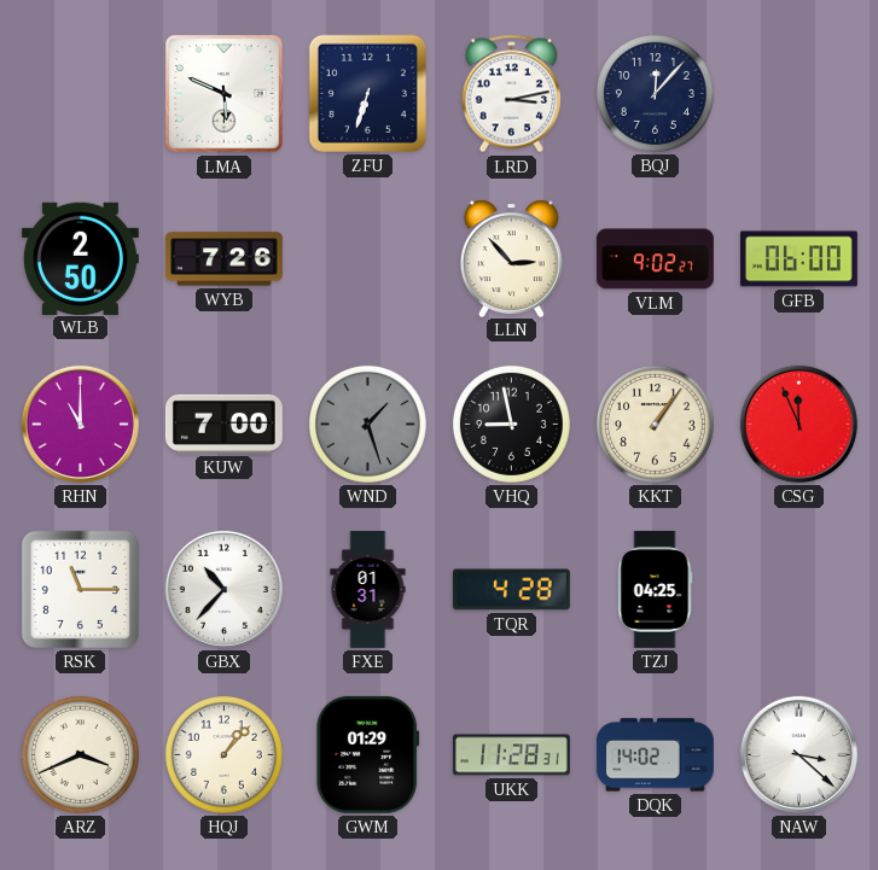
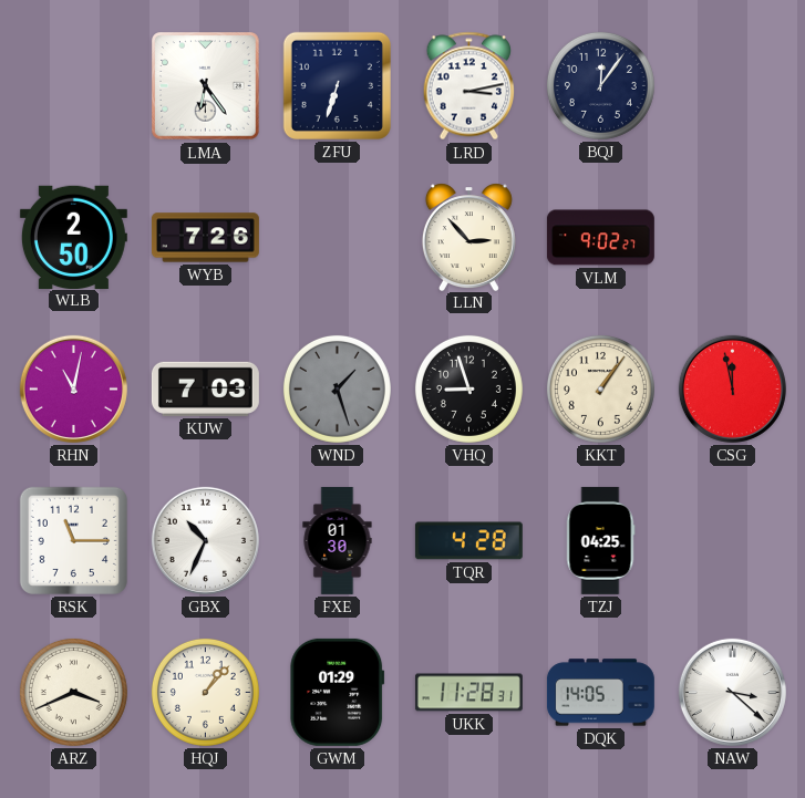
LMA: 5:49 -> 6:24 (206, 86)
BQJ: 12:07 -> 12:06 (600, 85)
GFB: 06:00 -> none (798, 259)
RHN: 11:00 -> 11:02 (73, 388)
KUW: 7:00 -> 7:03 (205, 388)
VHQ: 8:58 -> 8:57 (468, 388)
CSG: 11:56 -> 11:58 (732, 388)
GBX: 10:37 -> 10:34 (205, 540)
FXE: 01:31 -> 01:30 (338, 540)
DQK: 14:02 -> 14:05 (600, 693)
